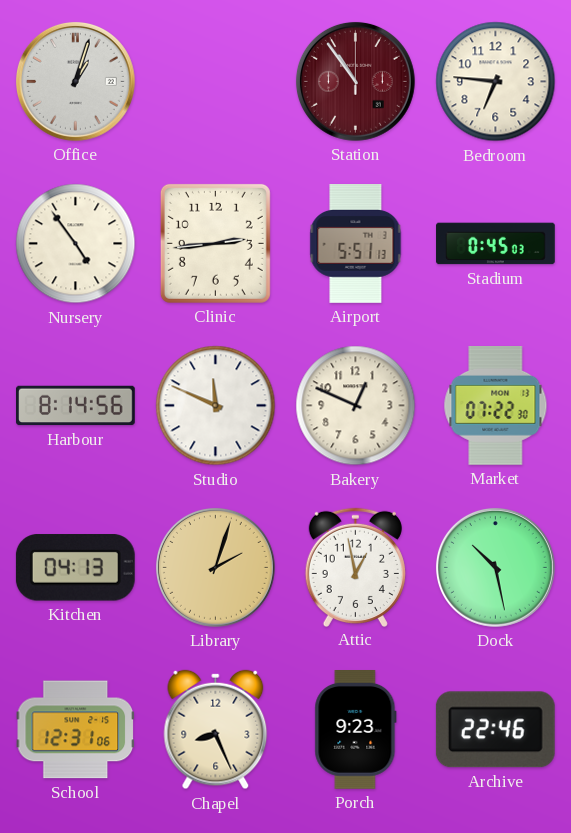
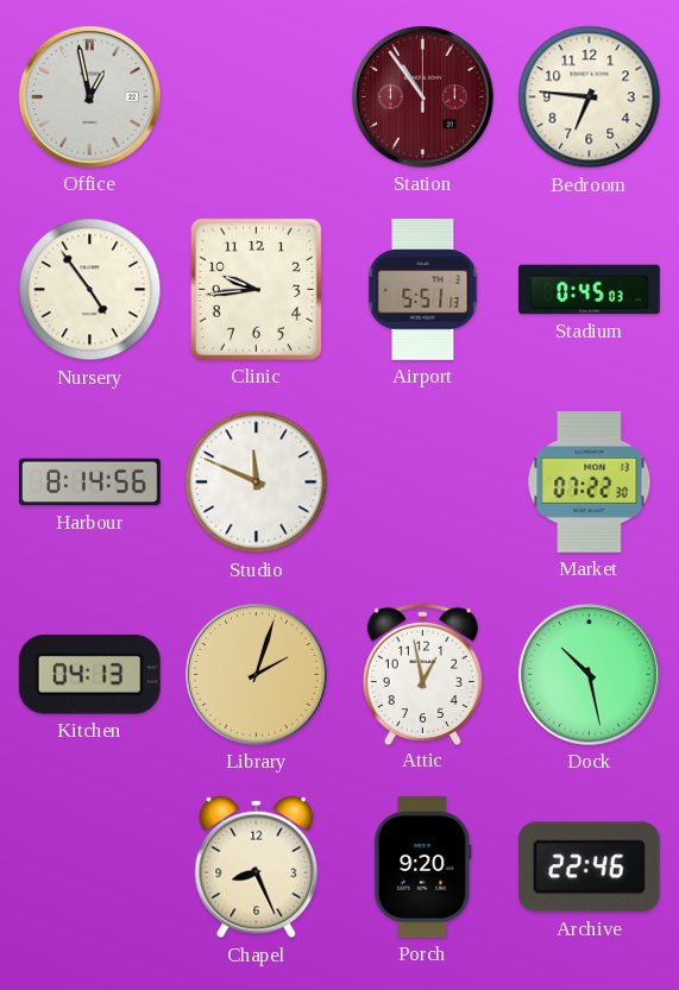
Office: 1:03 -> 12:58 (89, 96)
Clinic: 2:44 -> 9:44 (256, 289)
Bakery: 12:49 -> none (356, 406)
School: 12:31 -> none (75, 730)
Porch: 9:23 -> 9:20 (423, 868)
